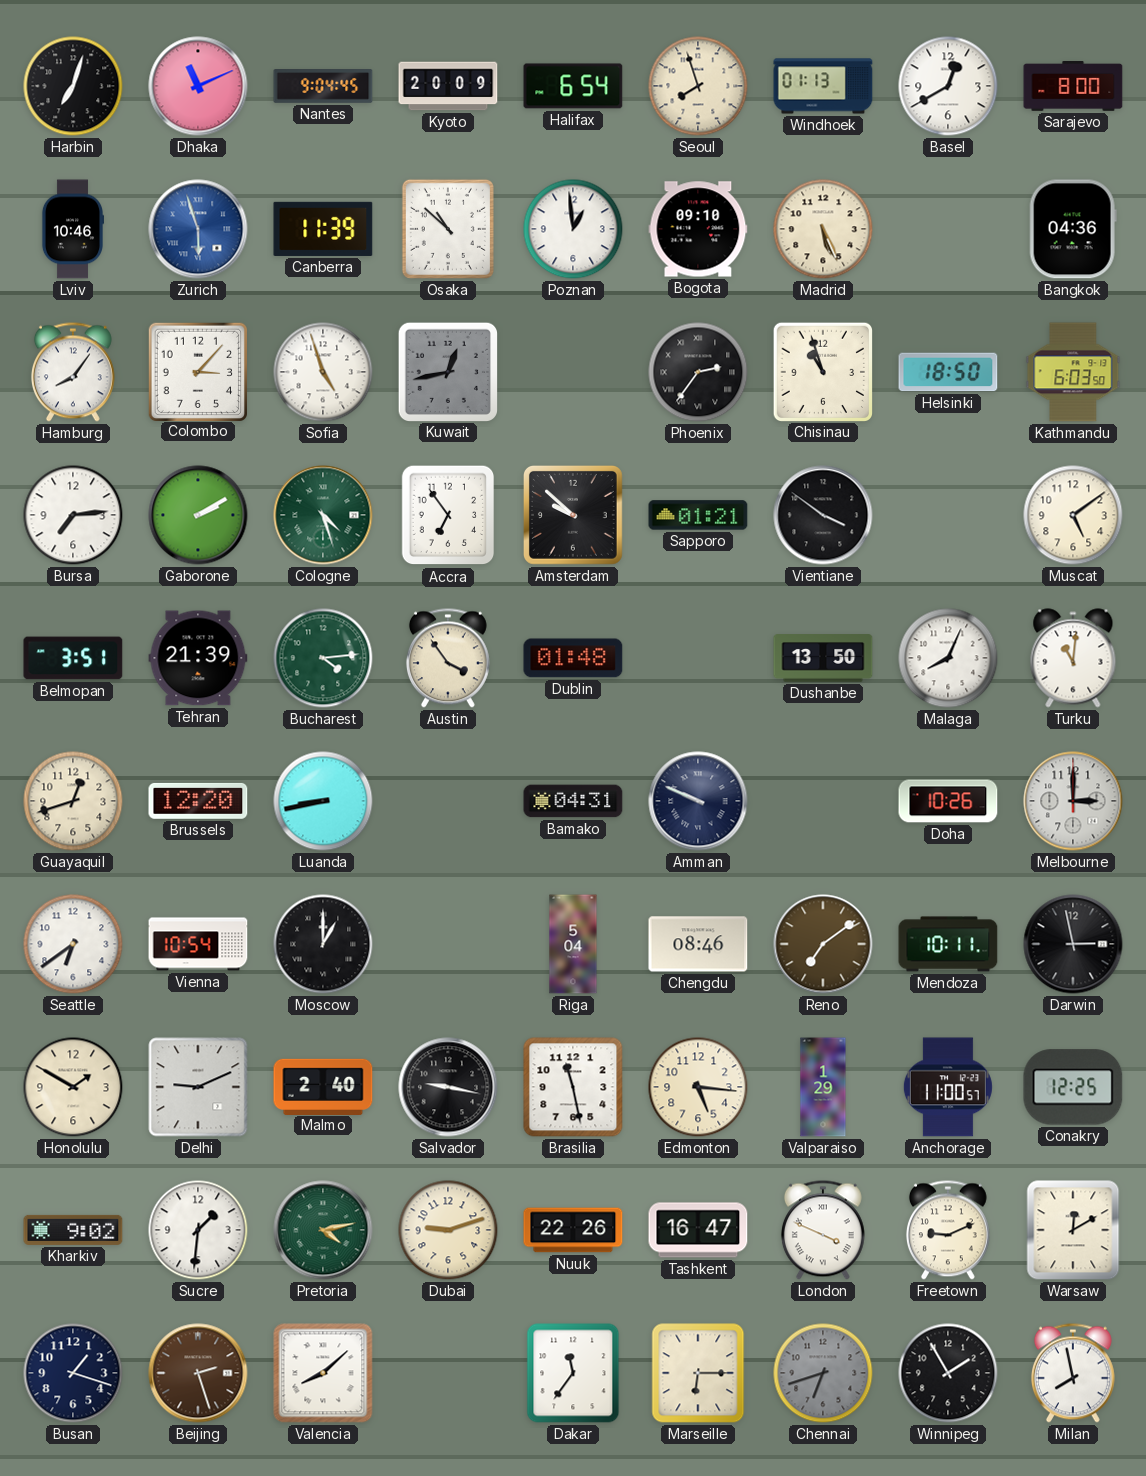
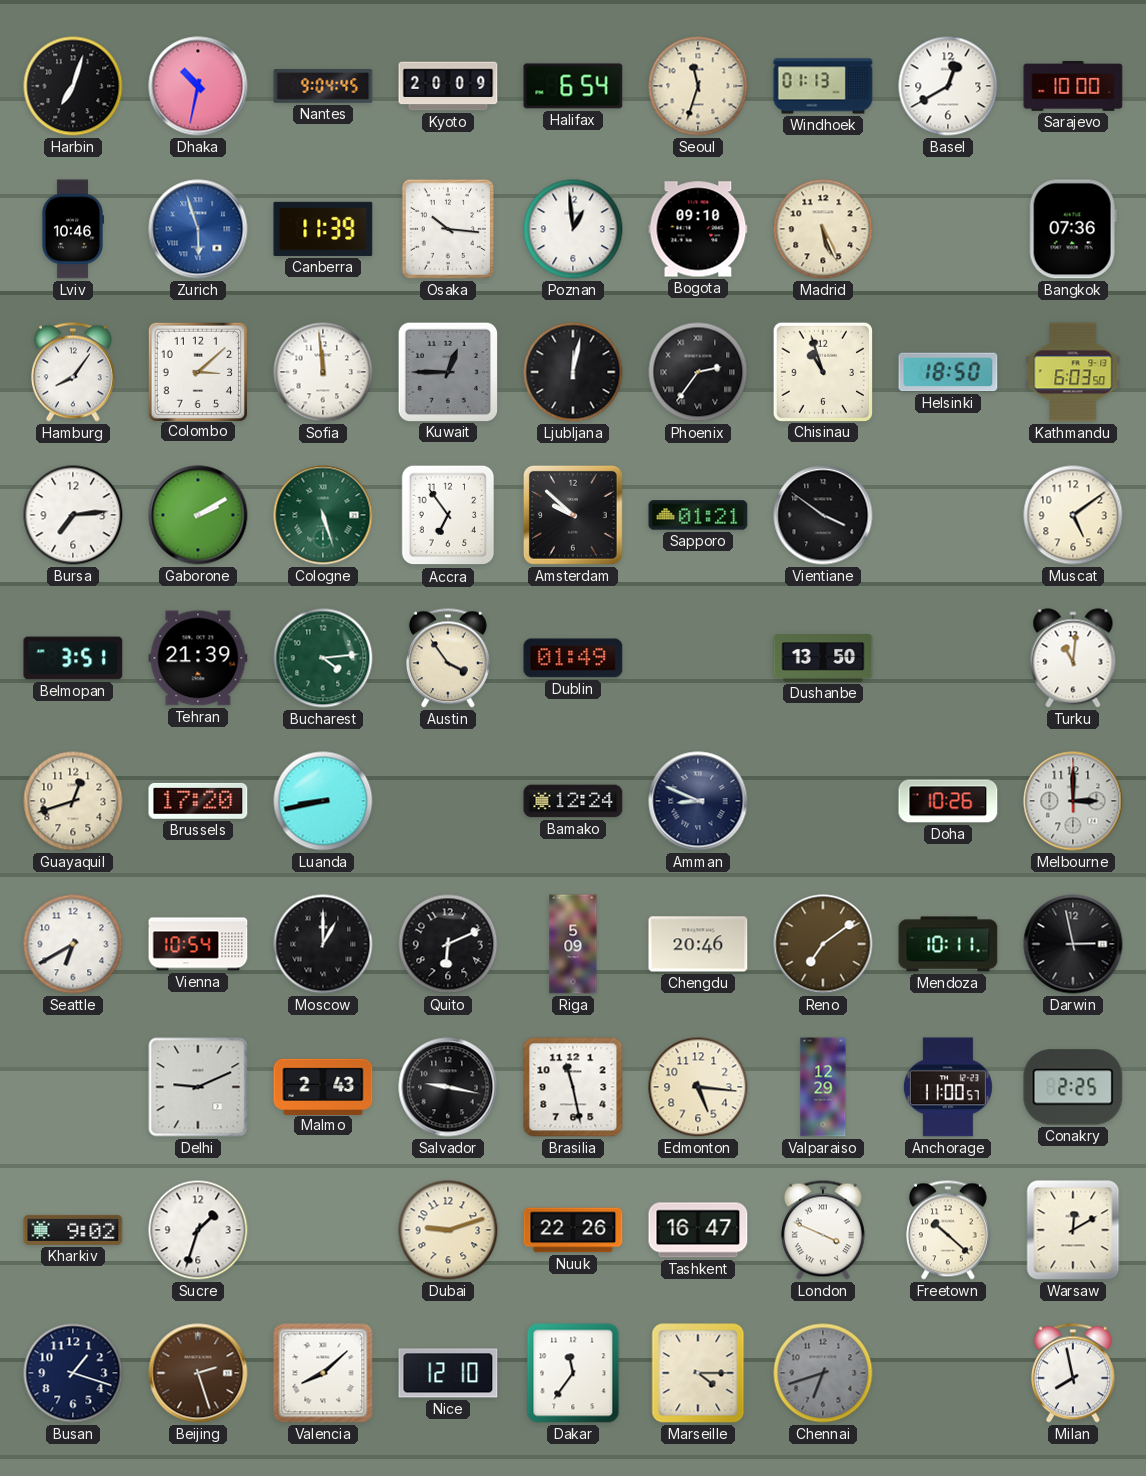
Dhaka: 11:11 -> 10:32 (198, 86)
Seoul: 7:57 -> 11:33 (698, 86)
Sarajevo: 8:00 -> 10:00 (1073, 87)
Osaka: 10:52 -> 10:16 (448, 229)
Bangkok: 04:36 -> 07:36 (1073, 229)
Colombo: 3:07 -> 3:08 (197, 371)
Sofia: 4:57 -> 11:59 (323, 372)
Kuwait: 12:43 -> 12:45 (447, 371)
Ljubljana: none -> 12:02 (573, 372)
Cologne: 4:27 -> 5:27 (323, 515)
Dublin: 01:48 -> 01:49 (573, 658)
Malaga: 8:04 -> none (948, 658)
Brussels: 12:20 -> 17:20 (198, 801)
Bamako: 04:31 -> 12:24 (573, 801)
Amman: 9:49 -> 8:49 (698, 801)
Seattle: 6:39 -> 6:40 (73, 944)
Quito: none -> 6:11 (448, 944)
Riga: 5:04 -> 5:09 (573, 944)
Chengdu: 08:46 -> 20:46 (698, 944)
Honolulu: 1:50 -> none (73, 1087)
Malmo: 2:40 -> 2:43 (323, 1086)
Valparaiso: 1:29 -> 12:29 (823, 1087)
Conakry: 12:25 -> 2:25 (1073, 1087)
Sucre: 1:31 -> 1:33 (198, 1230)
Pretoria: 4:13 -> none (323, 1230)
Freetown: 9:11 -> 10:22 (948, 1230)
Nice: none -> 12:10 (448, 1373)
Marseille: 6:15 -> 4:15 (698, 1373)
Winnipeg: 1:55 -> none (948, 1373)
